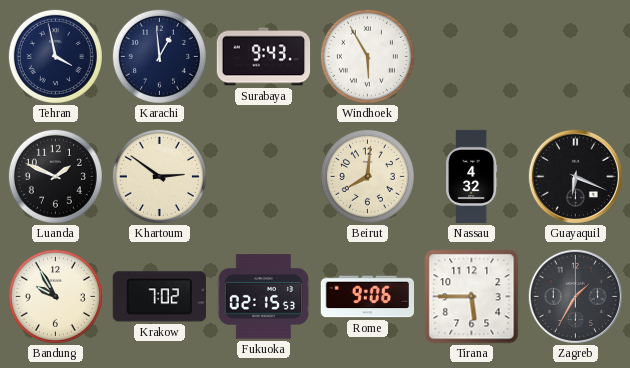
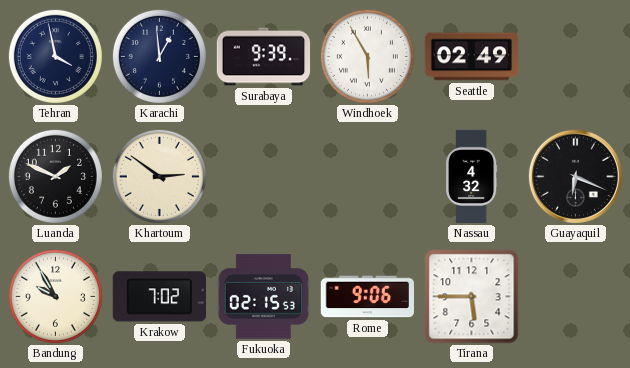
Surabaya: 9:43 -> 9:39 (264, 57)
Seattle: none -> 02:49 (472, 57)
Beirut: 8:01 -> none (367, 176)
Zagreb: 1:35 -> none (575, 296)
